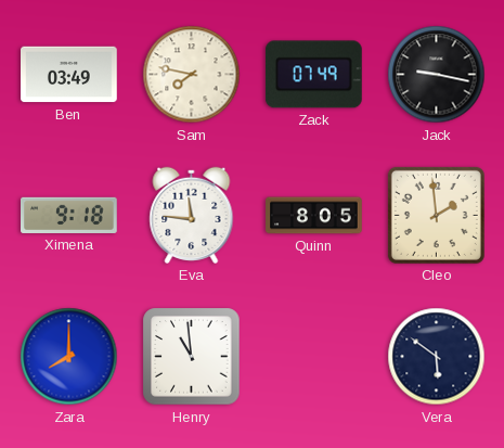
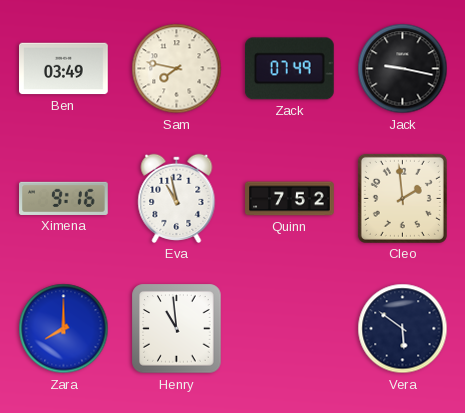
Ximena: 9:18 -> 9:16 (64, 198)
Eva: 11:46 -> 10:58 (177, 198)
Quinn: 8:05 -> 7:52 (290, 199)
